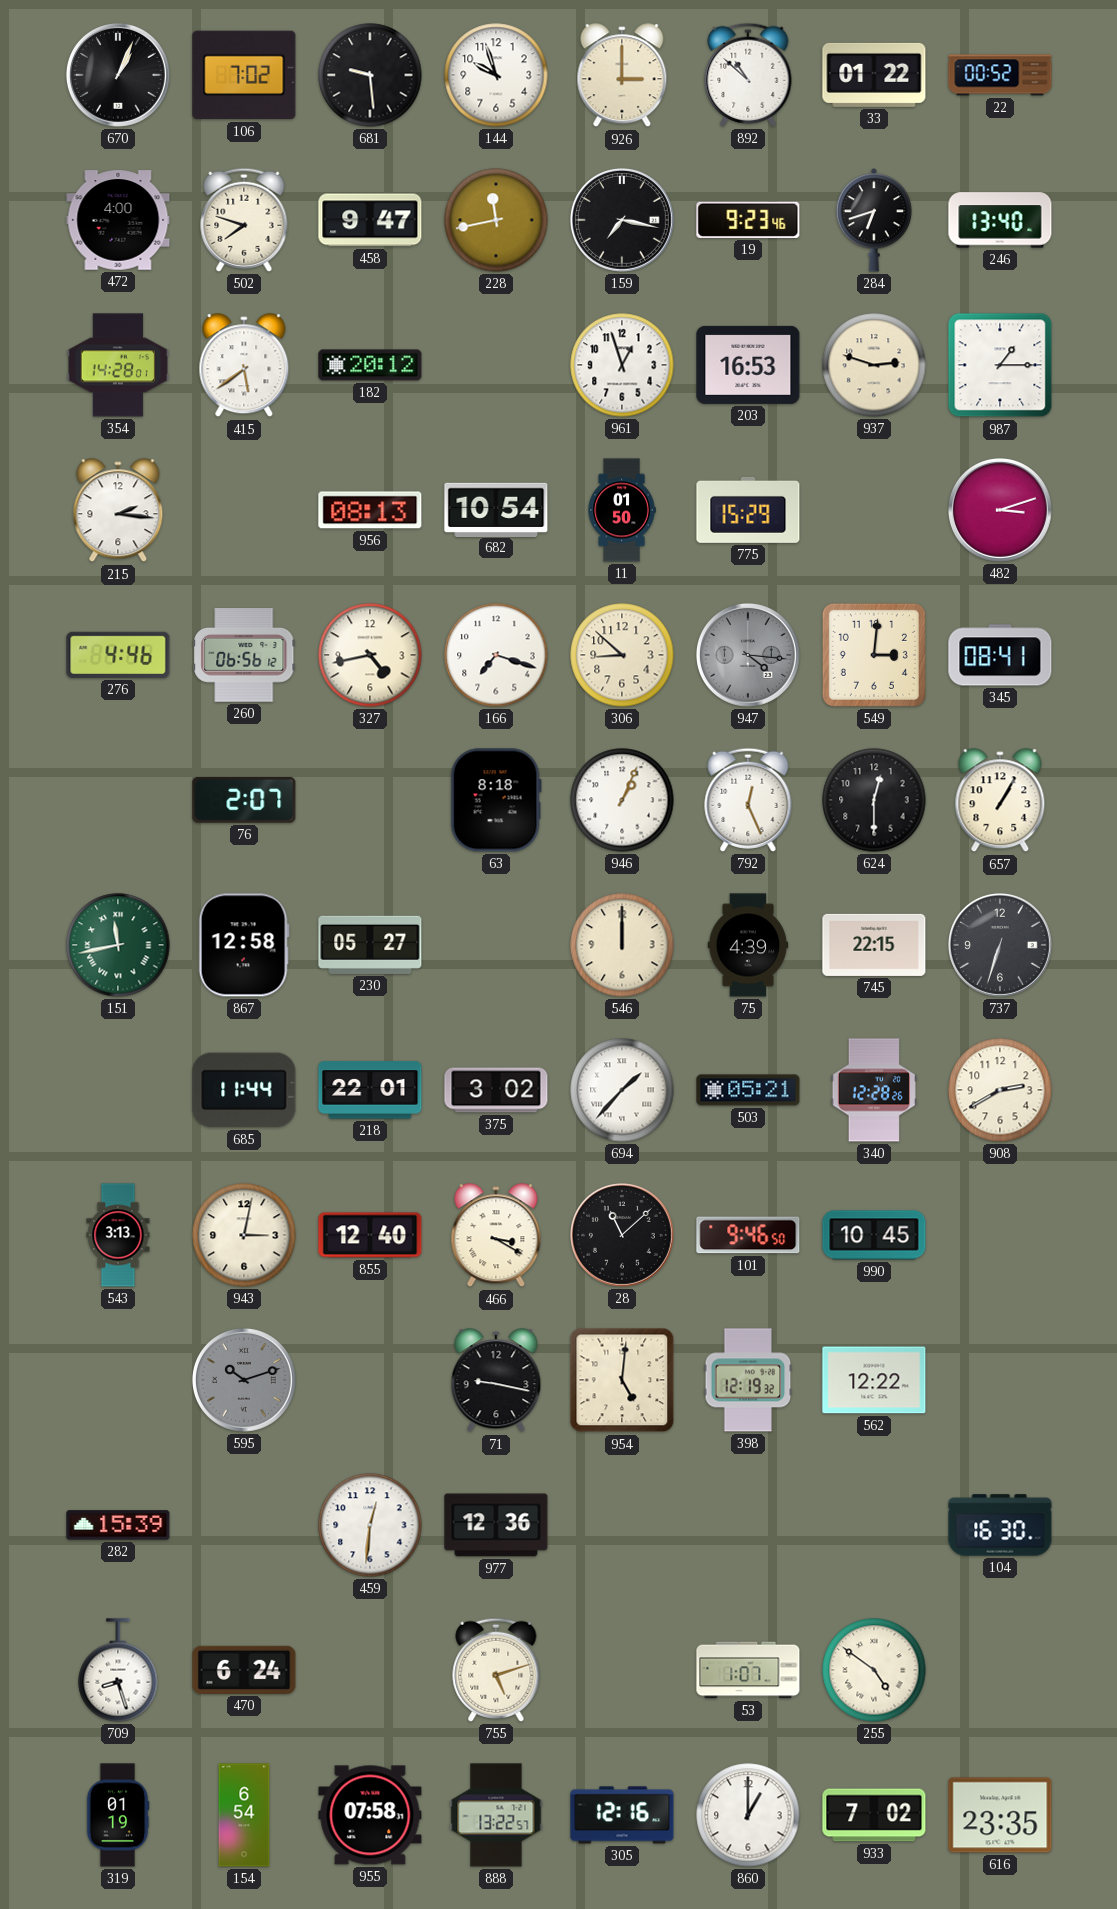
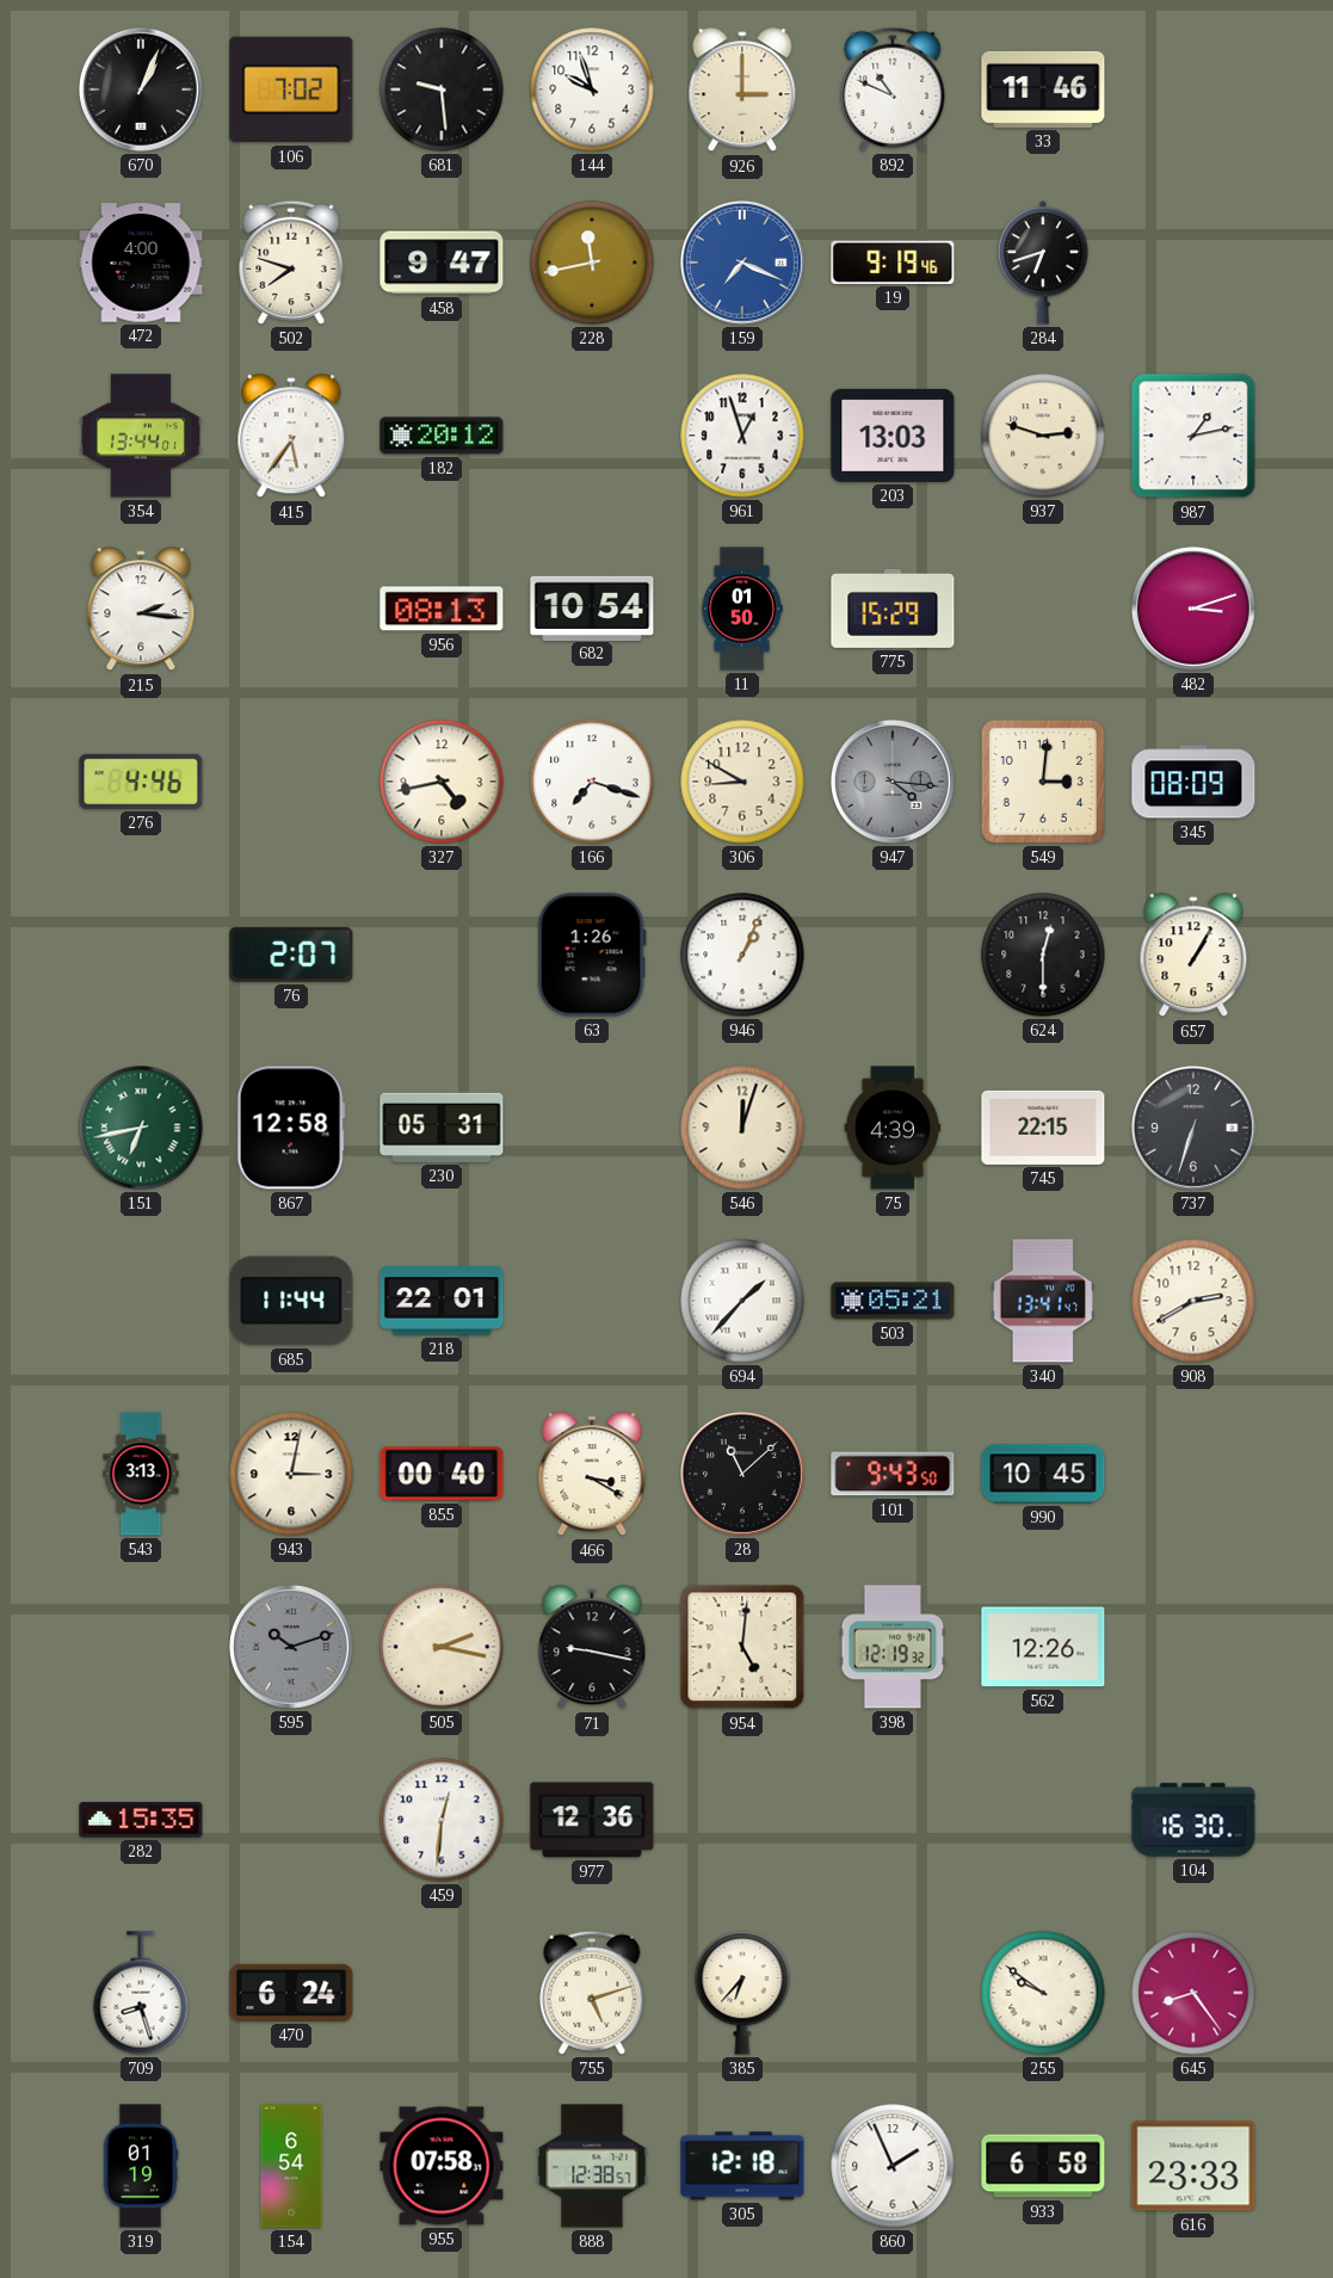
892: 10:52 -> 10:49 (893, 89)
33: 01:22 -> 11:46 (1043, 89)
22: 00:52 -> none (1000, 75)
159: 7:17 -> 7:19 (743, 264)
159 dial: black -> blue (743, 264)
19: 9:23 -> 9:19 (893, 263)
246: 13:40 -> none (1000, 220)
354: 14:28 -> 13:44 (140, 436)
415: 5:39 -> 5:36 (291, 437)
203: 16:53 -> 13:03 (893, 436)
987: 1:15 -> 1:13 (1193, 436)
260: 06:56 -> none (244, 656)
306: 8:52 -> 8:50 (742, 782)
345: 08:41 -> 08:09 (1193, 782)
63: 8:18 -> 1:26 (592, 955)
792: 12:26 -> none (748, 800)
151: 11:43 -> 6:43 (141, 1128)
230: 05:27 -> 05:31 (442, 1128)
546: 12:00 -> 12:03 (742, 1128)
375: 3:02 -> none (496, 1090)
340: 12:28 -> 13:41 (1043, 1301)
855: 12:40 -> 00:40 (442, 1474)
101: 9:46 -> 9:43 (893, 1474)
505: none -> 2:17 (442, 1647)
562: 12:22 -> 12:26 (1043, 1647)
282: 15:39 -> 15:35 (141, 1820)
385: none -> 6:37 (742, 1993)
53: 1:07 -> none (748, 1670)
255: 4:51 -> 9:51 (1043, 1993)
645: none -> 8:24 (1193, 1993)
888: 13:22 -> 12:38 (592, 2166)
305: 12:16 -> 12:18 (742, 2166)
860: 1:00 -> 1:56 (893, 2166)
933: 7:02 -> 6:58 (1043, 2166)
616: 23:35 -> 23:33 (1193, 2166)
